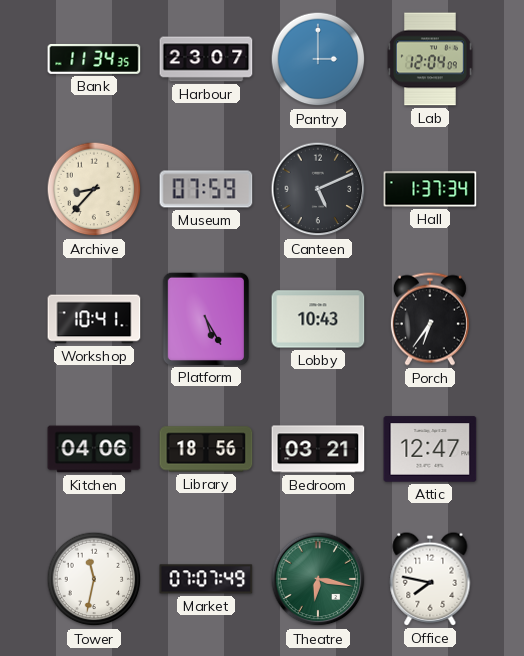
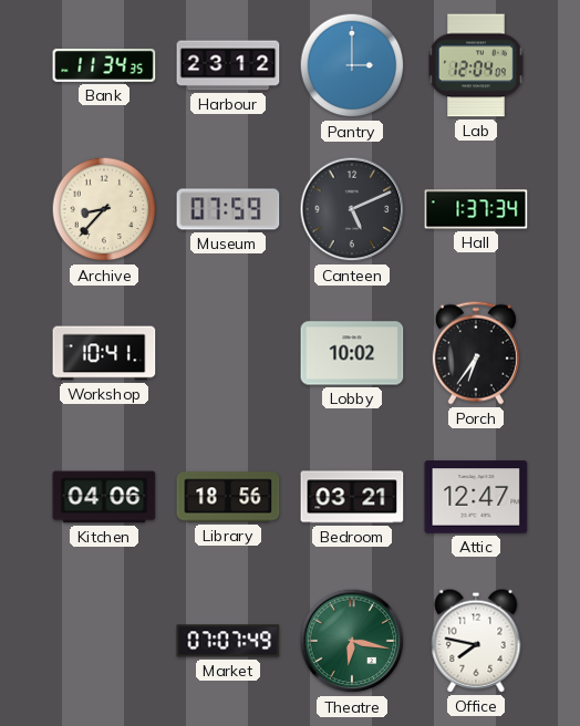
Harbour: 23:07 -> 23:12 (228, 65)
Platform: 5:25 -> none (206, 318)
Lobby: 10:43 -> 10:02 (352, 353)
Tower: 11:32 -> none (94, 579)
